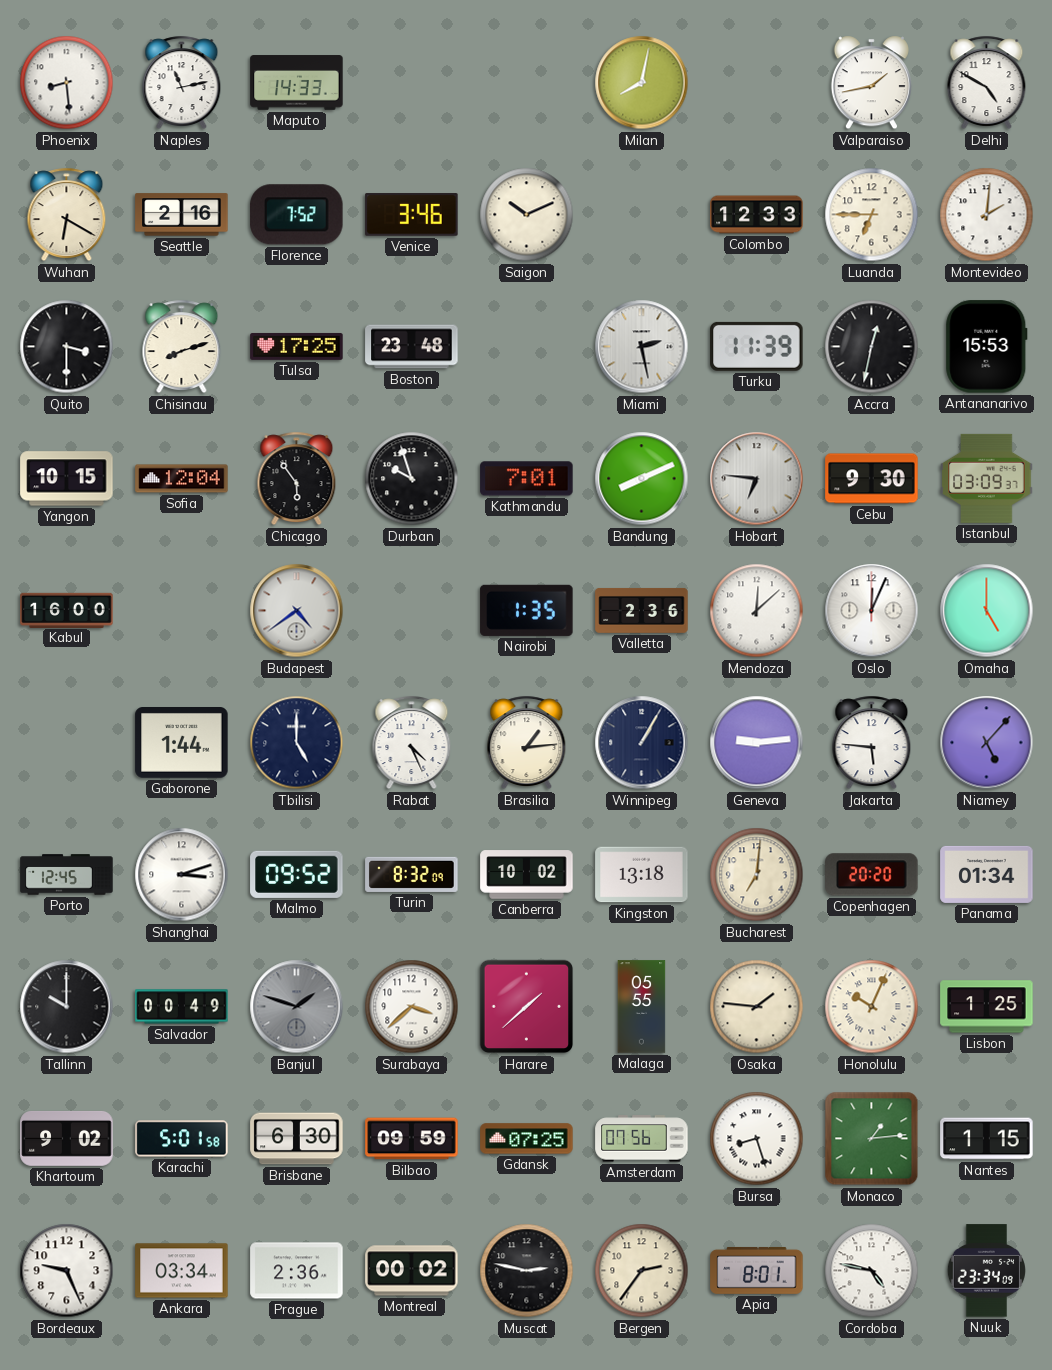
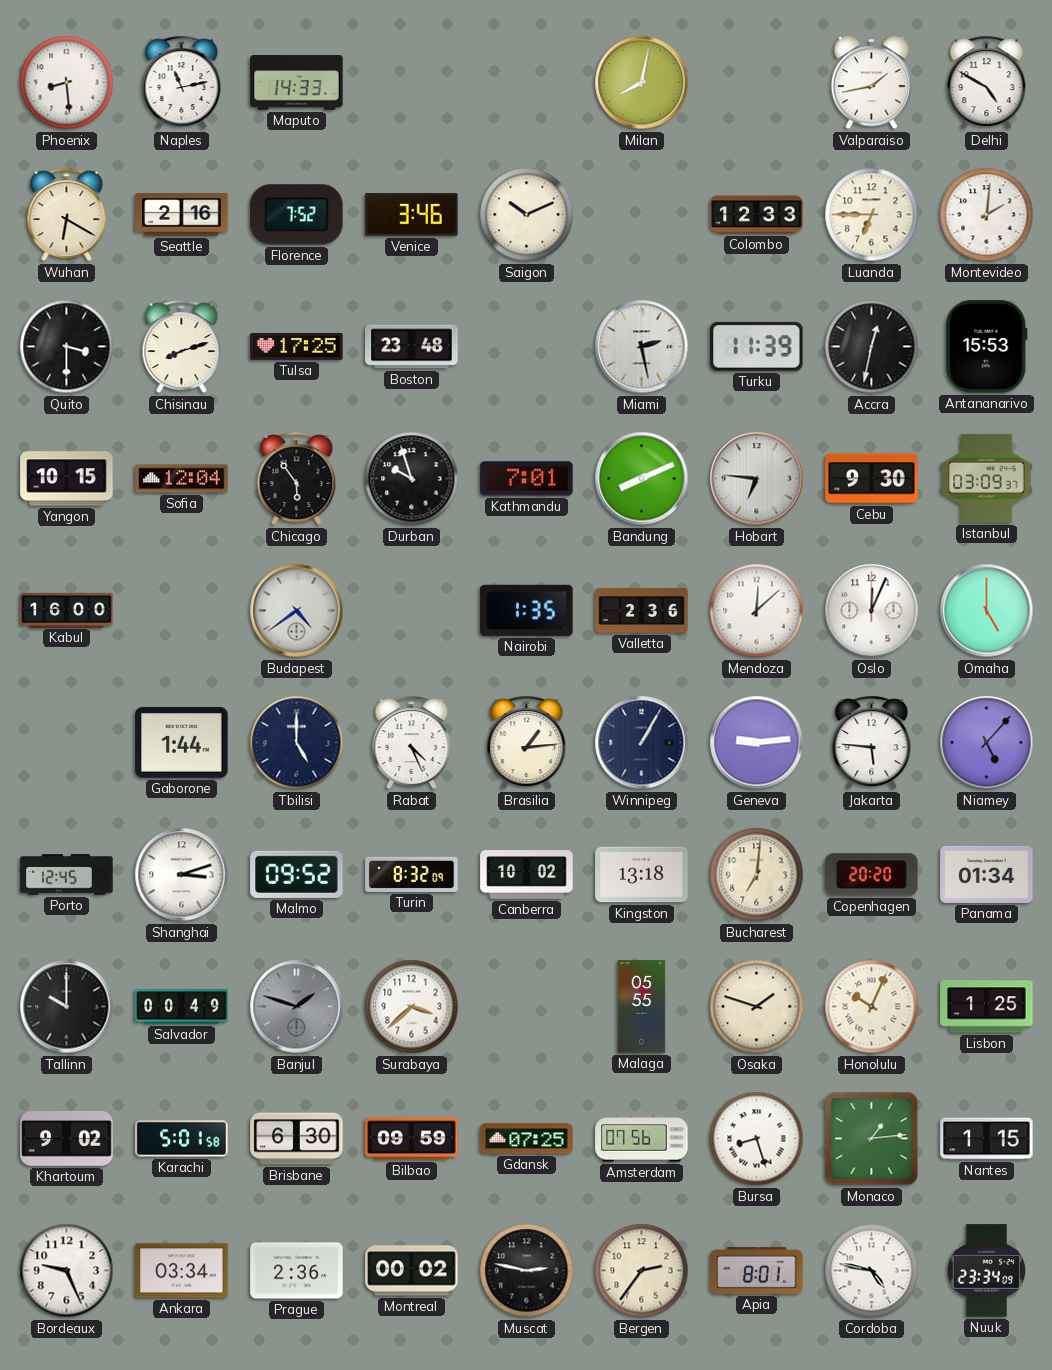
Harare: 1:38 -> none (527, 1007)
Osaka: 1:46 -> 1:48 (757, 1007)
